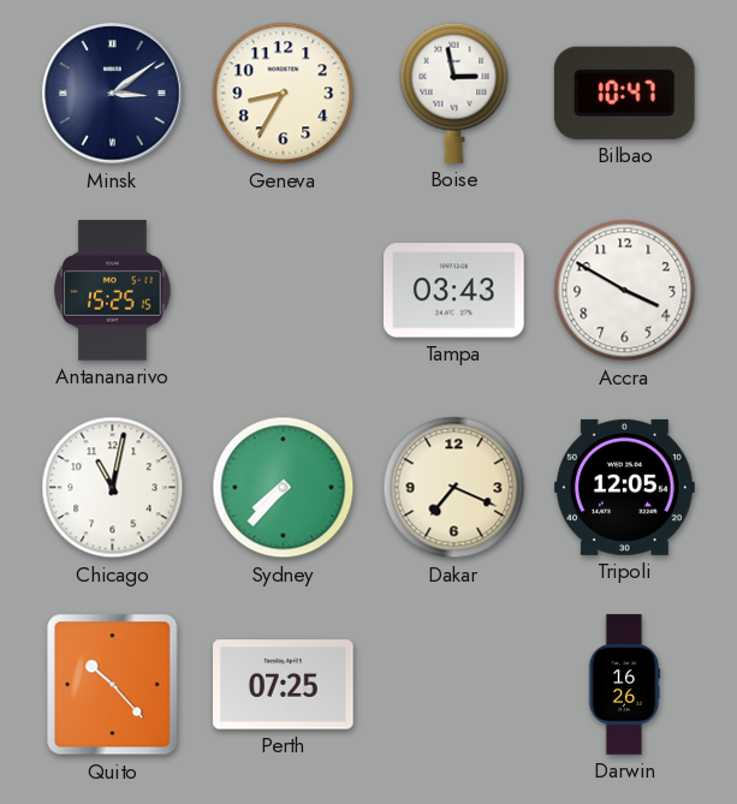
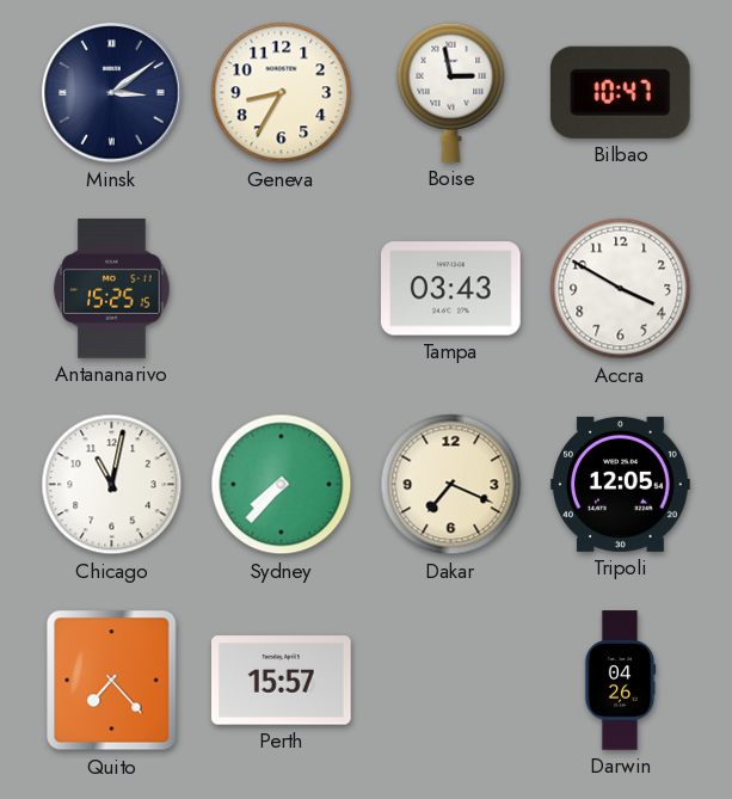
Quito: 10:23 -> 7:23 (112, 681)
Perth: 07:25 -> 15:57 (282, 681)
Darwin: 16:26 -> 04:26 (620, 681)
